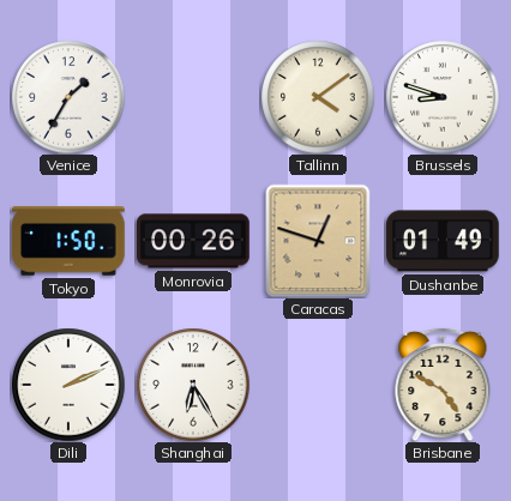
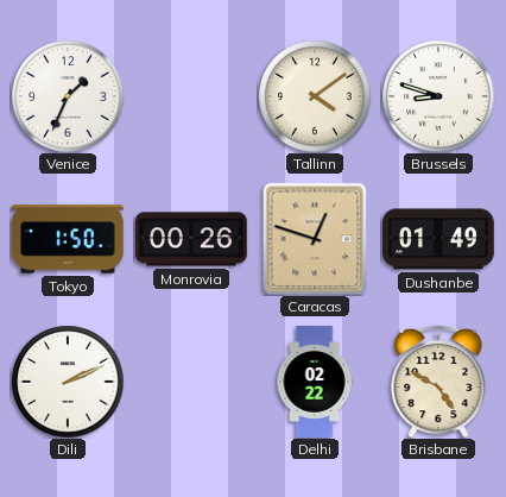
Venice: 1:35 -> 1:34 (68, 96)
Shanghai: 6:25 -> none (193, 385)
Delhi: none -> 02:22 (315, 382)
